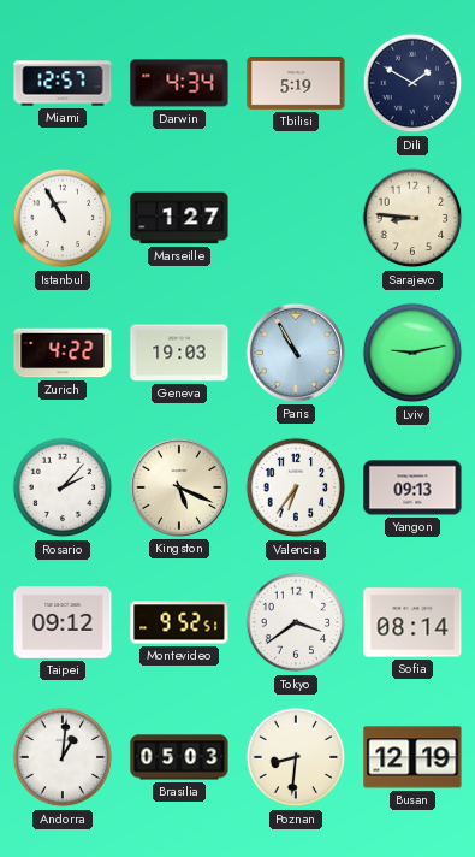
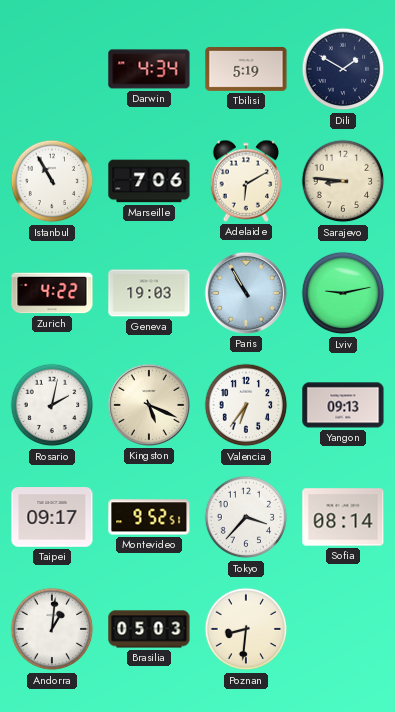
Miami: 12:57 -> none (63, 83)
Marseille: 1:27 -> 7:06 (149, 181)
Adelaide: none -> 6:10 (246, 181)
Rosario: 2:07 -> 2:02 (52, 405)
Taipei: 09:12 -> 09:17 (52, 517)
Tokyo: 3:39 -> 3:37 (246, 517)
Busan: 12:19 -> none (412, 757)
